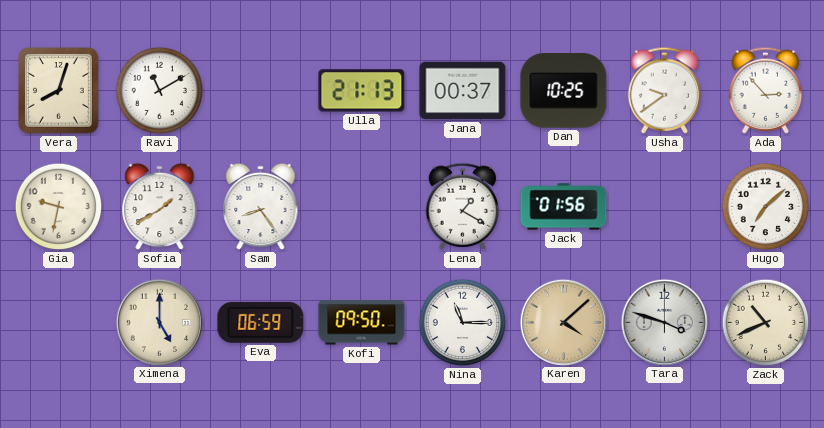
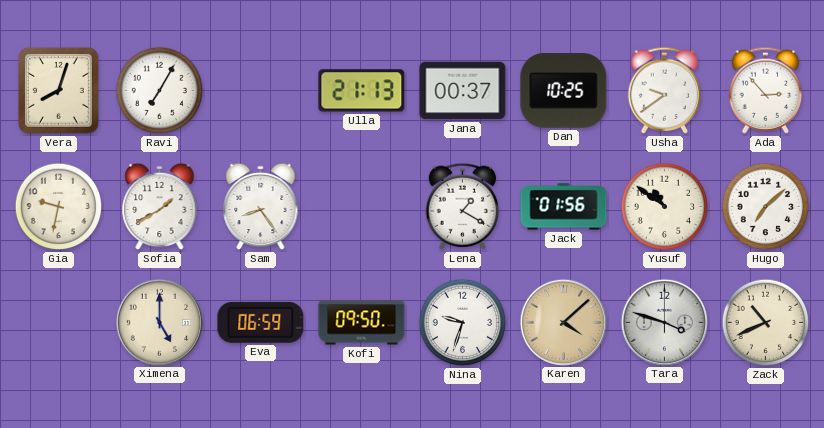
Ravi: 11:10 -> 7:05 (160, 91)
Yusuf: none -> 10:51 (665, 207)
Nina: 11:15 -> 9:33 (463, 323)
